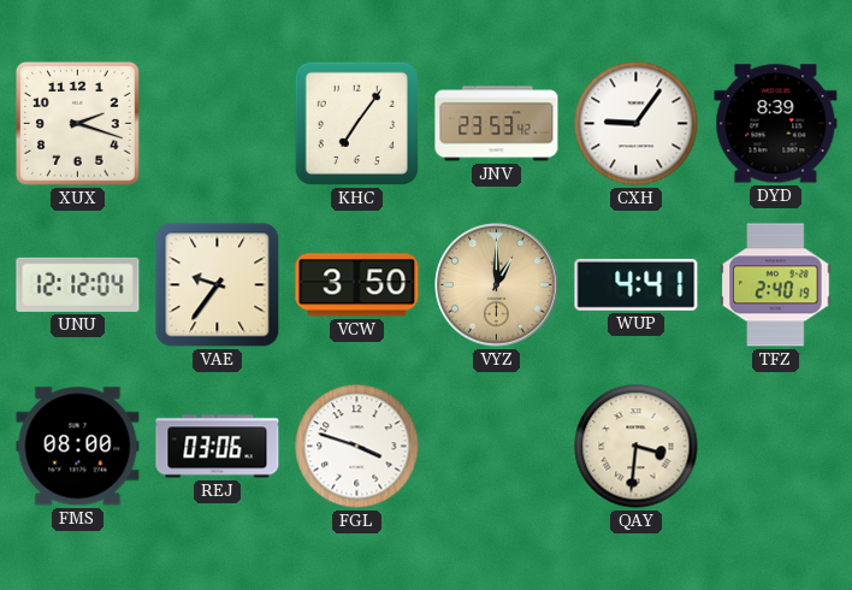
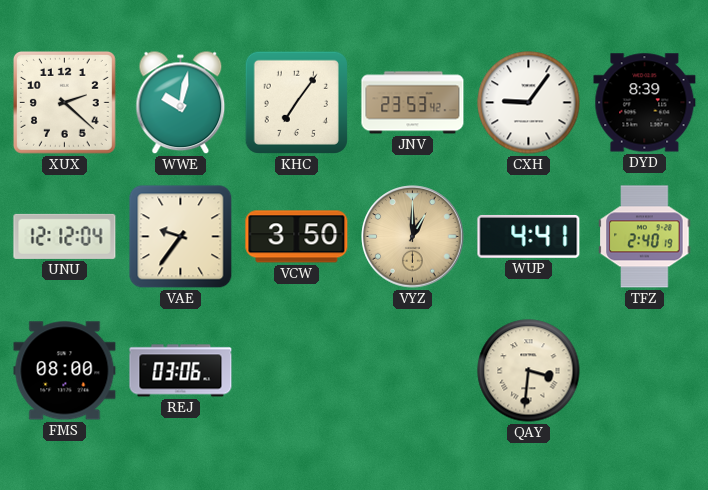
XUX: 2:18 -> 2:22 (64, 102)
WWE: none -> 10:02 (181, 103)
FGL: 3:48 -> none (357, 447)
